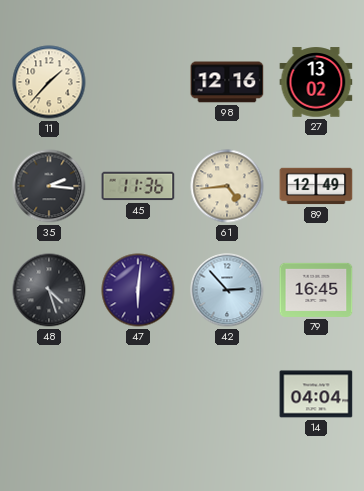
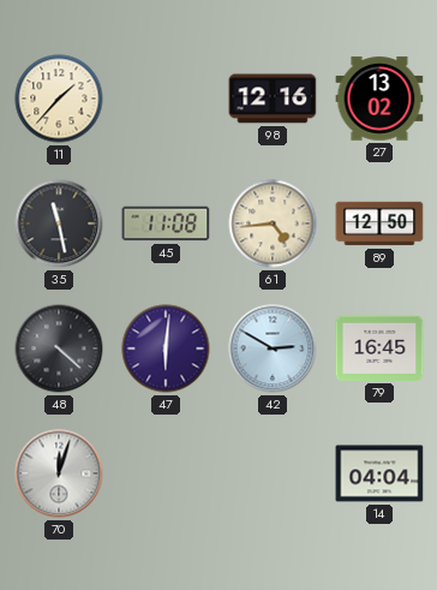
35: 2:16 -> 11:28 (59, 224)
45: 11:36 -> 11:08 (166, 224)
89: 12:49 -> 12:50 (379, 224)
48: 4:27 -> 4:22 (59, 348)
42: 2:53 -> 2:50 (273, 348)
70: none -> 12:03 (59, 473)
